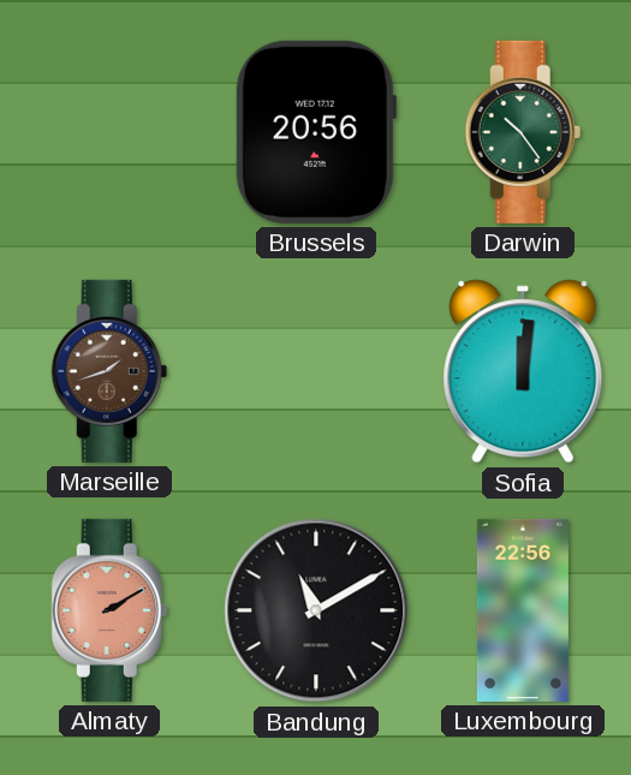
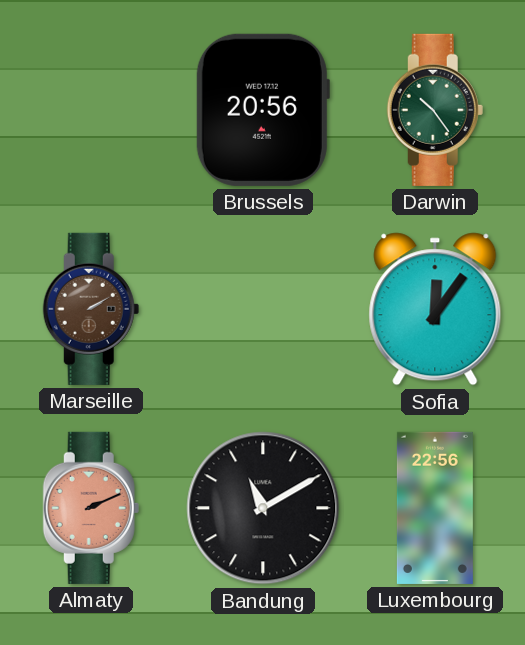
Marseille: 1:42 -> 2:10 (91, 309)
Sofia: 12:01 -> 12:06 (435, 309)
Almaty: 2:10 -> 2:11 (91, 508)
